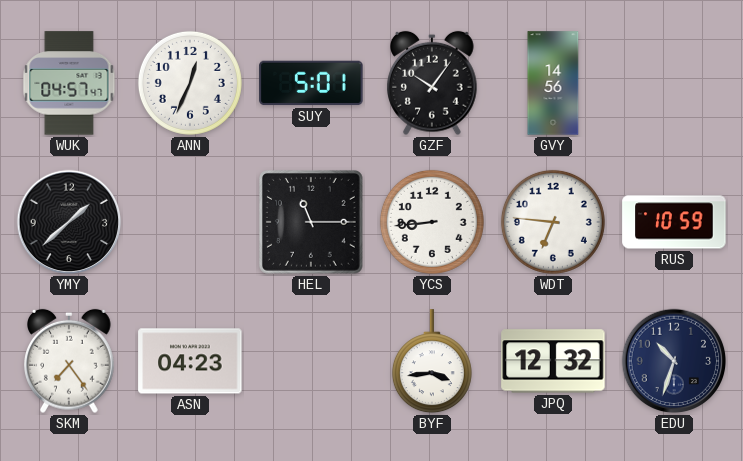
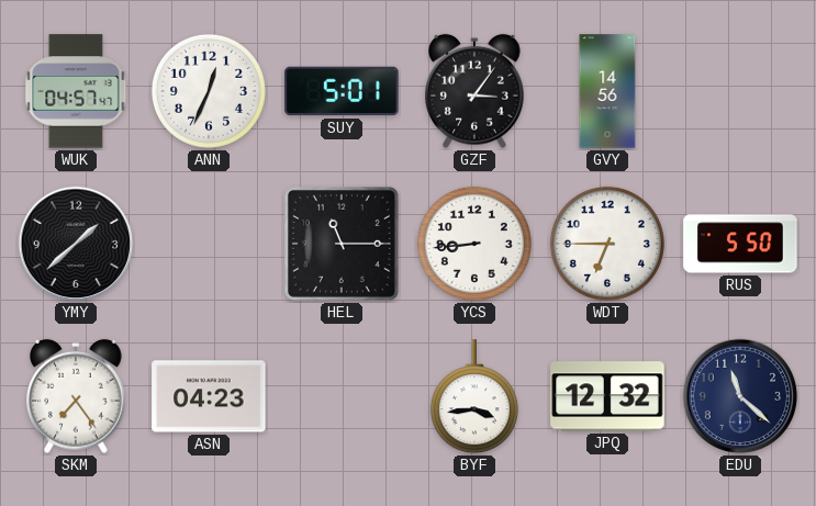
GZF: 10:06 -> 3:06 (476, 91)
WDT: 6:46 -> 6:45 (607, 244)
RUS: 10:59 -> 5:50 (740, 244)
EDU: 10:33 -> 11:22 (740, 396)
